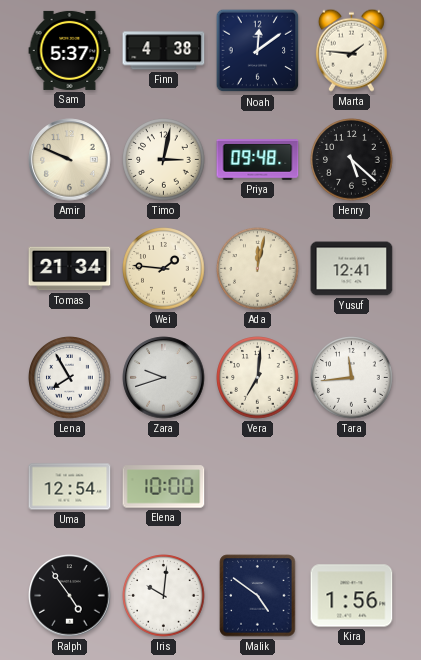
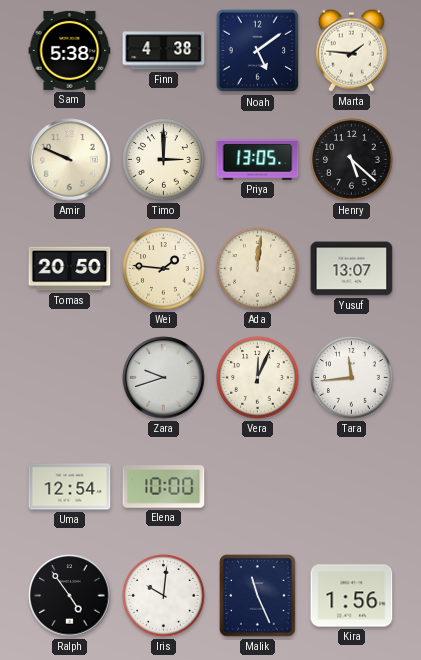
Sam: 5:37 -> 5:38 (70, 50)
Noah: 12:09 -> 5:09 (258, 51)
Timo: 3:02 -> 3:00 (164, 160)
Priya: 09:48 -> 13:05 (258, 160)
Tomas: 21:34 -> 20:50 (70, 269)
Ada: 12:02 -> 12:01 (258, 269)
Yusuf: 12:41 -> 13:07 (352, 269)
Lena: 7:55 -> none (70, 378)
Vera: 7:01 -> 12:04 (258, 378)
Malik: 4:51 -> 11:26 (258, 596)
